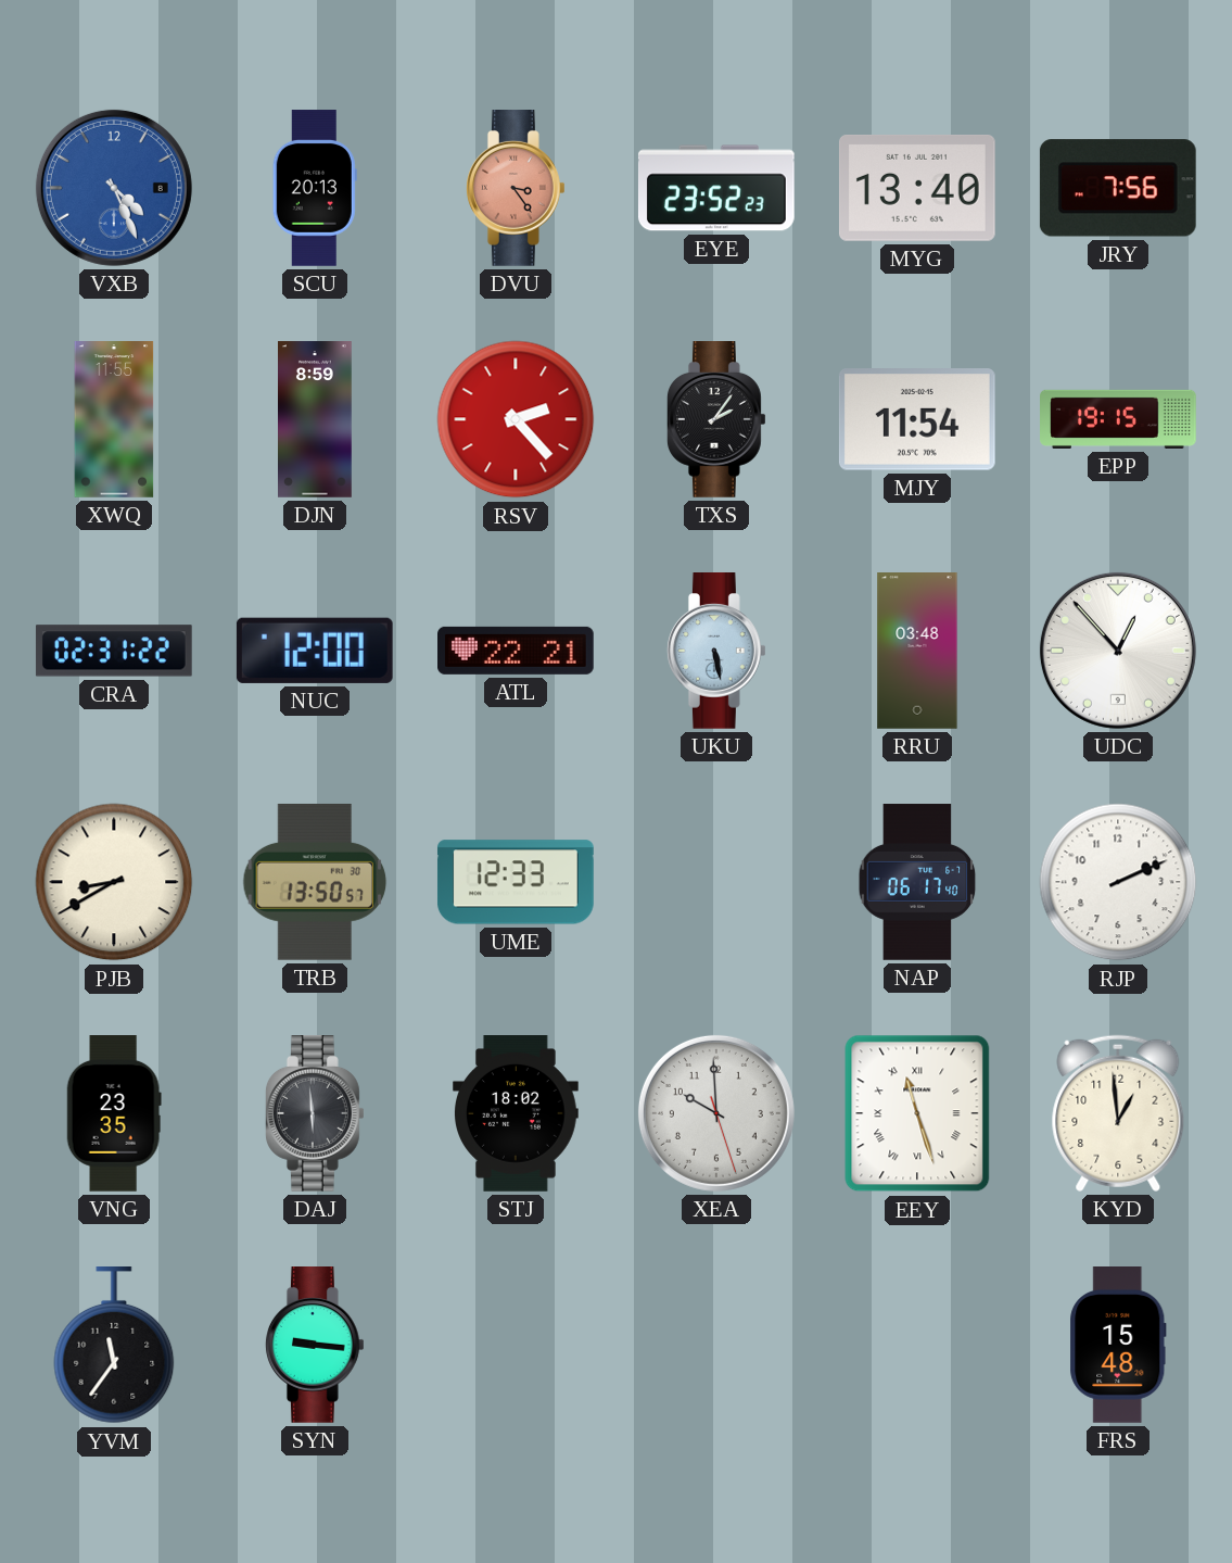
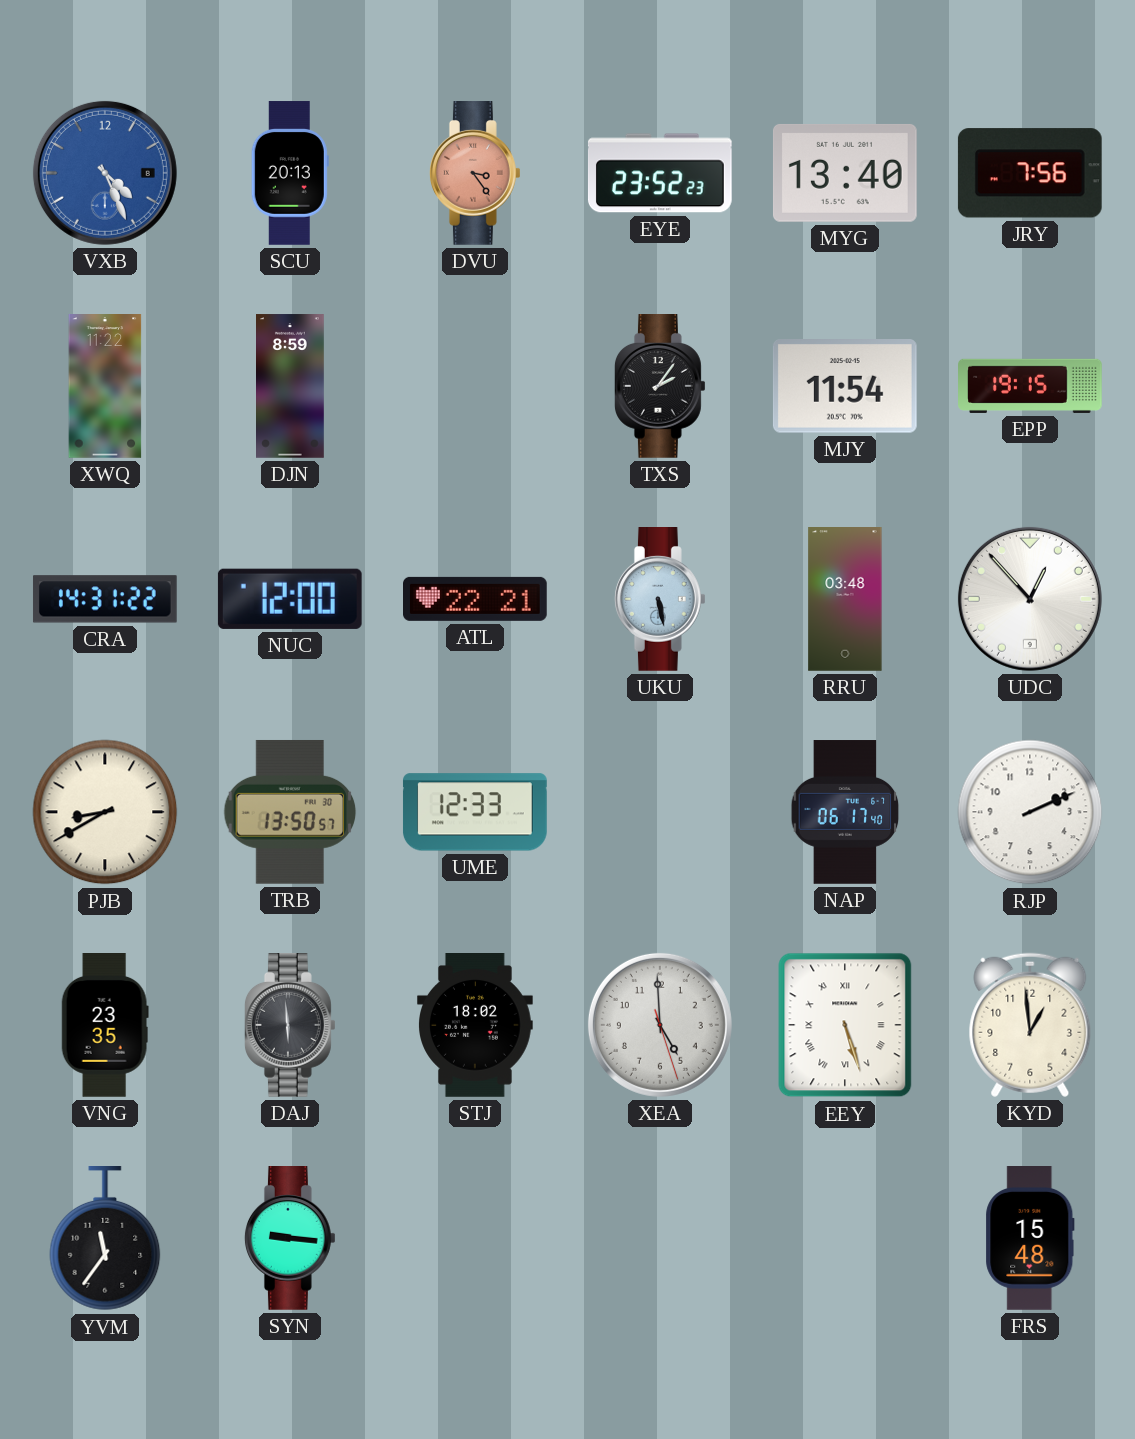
XWQ: 11:55 -> 11:22 (105, 386)
RSV: 2:23 -> none (516, 419)
CRA: 02:31 -> 14:31 (105, 599)
XEA: 9:59 -> 4:59 (660, 1025)
EEY: 11:27 -> 5:27 (845, 1025)
